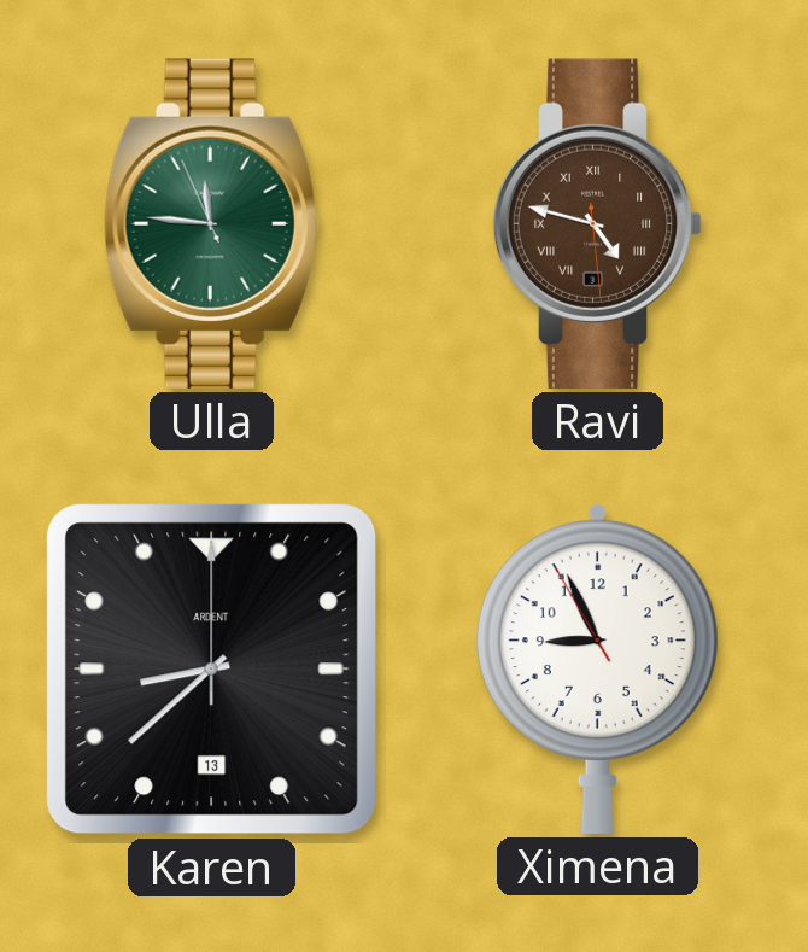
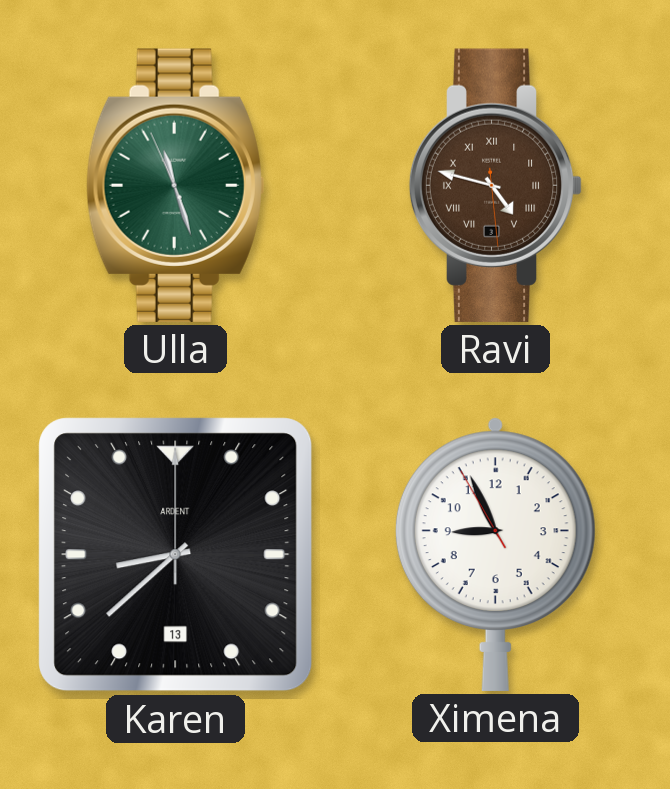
Ulla: 11:45 -> 11:26 (176, 185)
